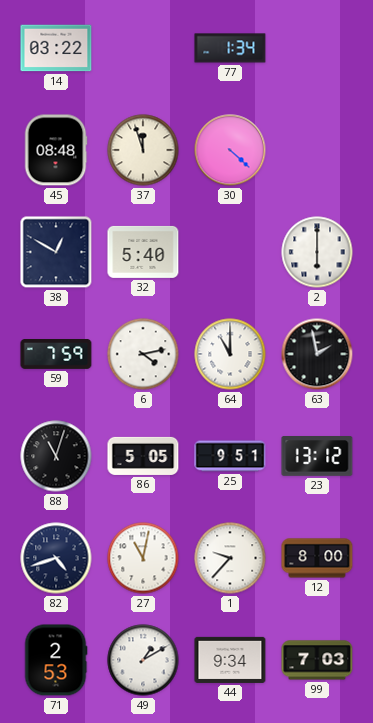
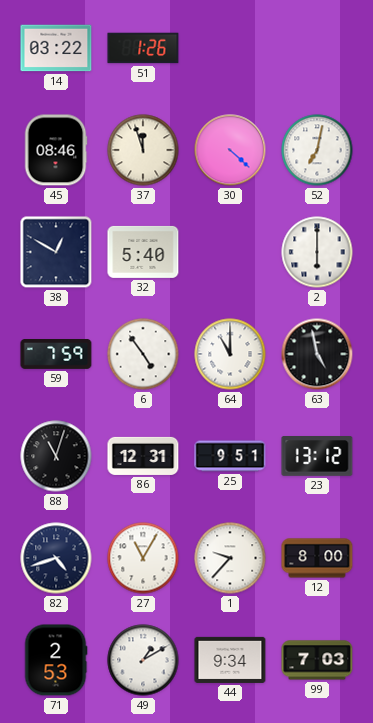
51: none -> 1:26 (143, 48)
77: 1:34 -> none (230, 48)
45: 08:48 -> 08:46 (56, 150)
52: none -> 7:02 (317, 150)
6: 4:13 -> 4:54 (143, 354)
63: 1:58 -> 4:58 (317, 354)
86: 5:05 -> 12:31 (143, 456)
27: 11:02 -> 11:05 (143, 558)
